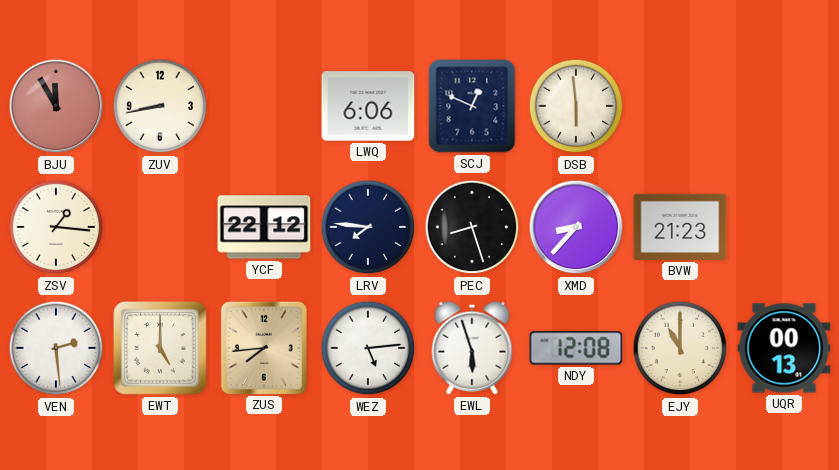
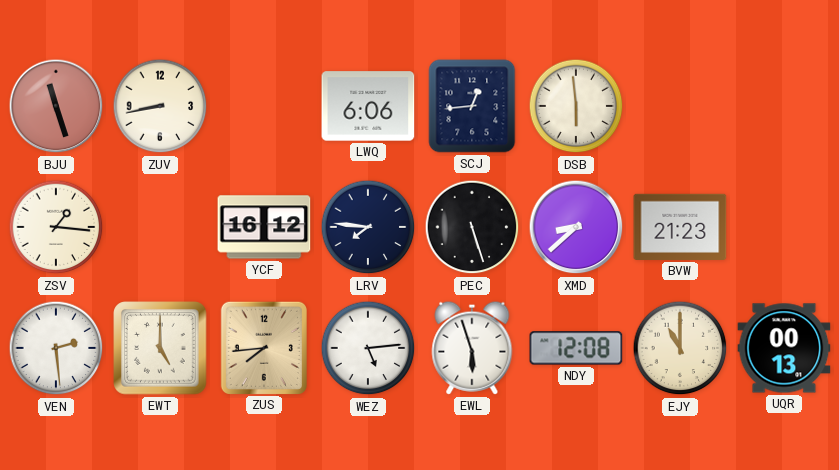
BJU: 11:55 -> 11:27 (56, 106)
SCJ: 12:49 -> 12:44 (472, 106)
YCF: 22:12 -> 16:12 (264, 227)
PEC: 8:27 -> 5:27 (472, 227)
XMD: 8:37 -> 8:38 (576, 227)
